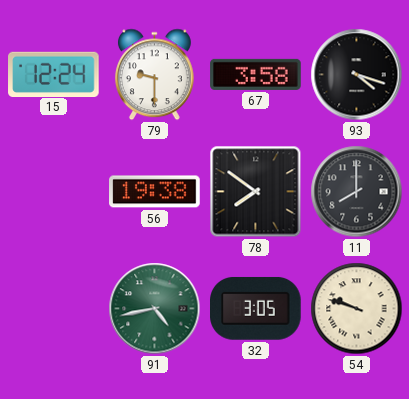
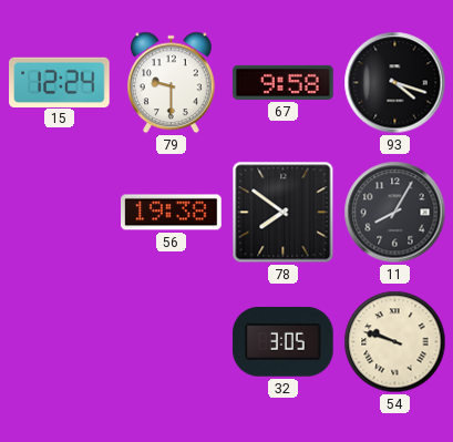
67: 3:58 -> 9:58 (284, 82)
11: 8:00 -> 8:05 (395, 213)
91: 4:43 -> none (155, 309)
